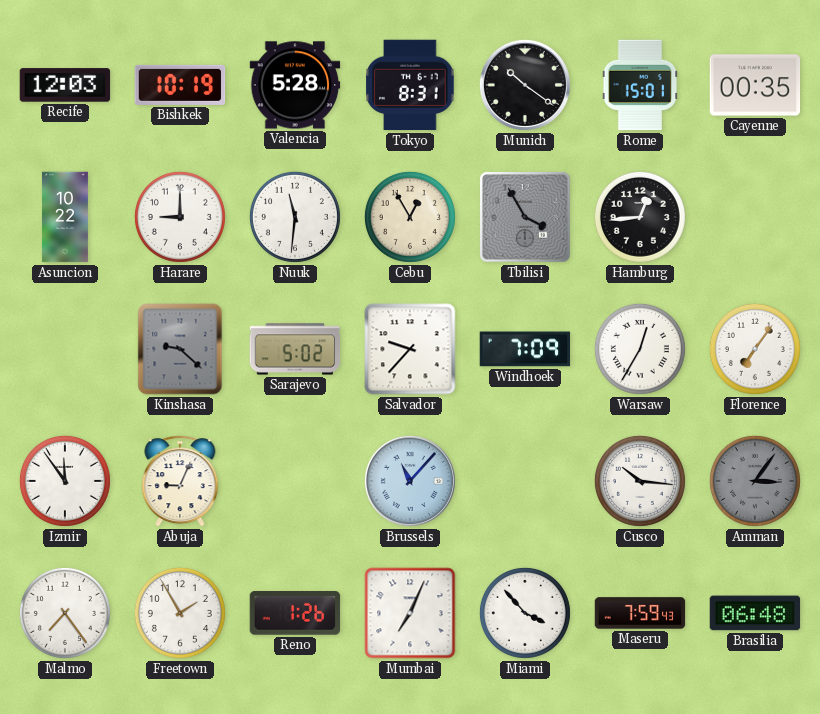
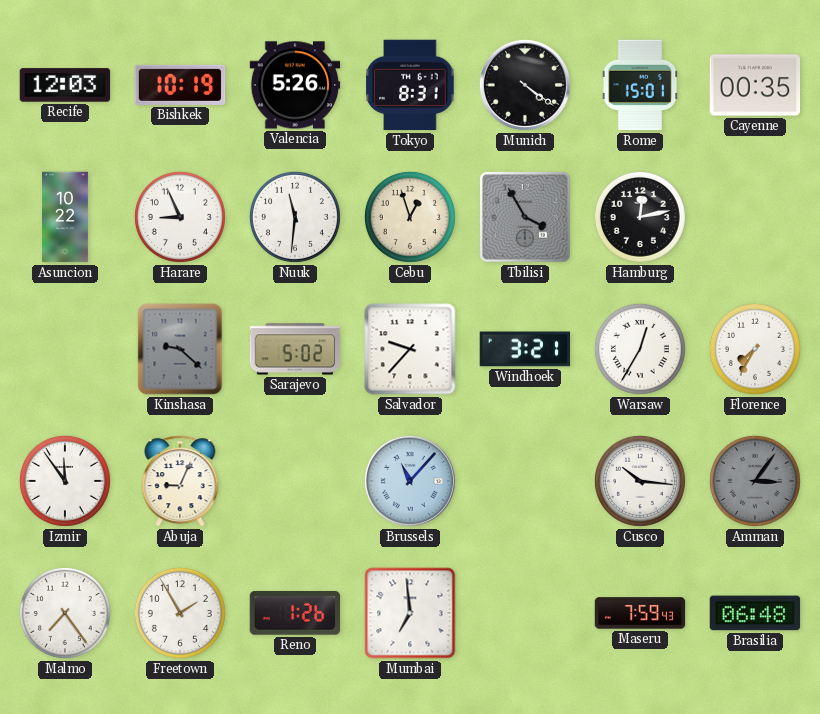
Valencia: 5:28 -> 5:26 (295, 85)
Munich: 10:21 -> 4:21 (525, 85)
Harare: 9:00 -> 8:56 (180, 217)
Cebu: 12:55 -> 12:57 (410, 217)
Hamburg: 12:44 -> 12:13 (640, 217)
Windhoek: 7:09 -> 3:21 (525, 349)
Florence: 7:06 -> 7:35 (755, 349)
Mumbai: 7:04 -> 6:59 (410, 613)
Miami: 3:53 -> none (525, 613)
